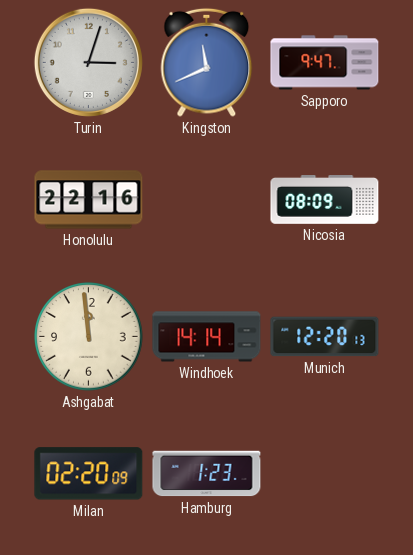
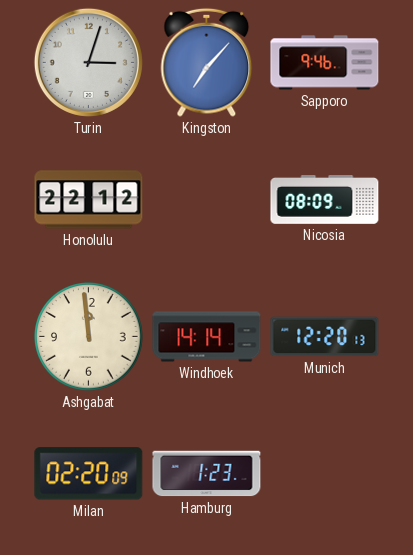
Kingston: 11:41 -> 7:07 (207, 62)
Sapporo: 9:47 -> 9:46 (325, 63)
Honolulu: 22:16 -> 22:12 (89, 200)
